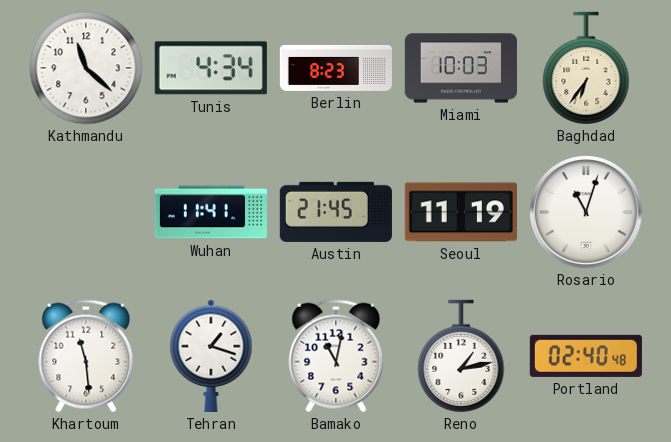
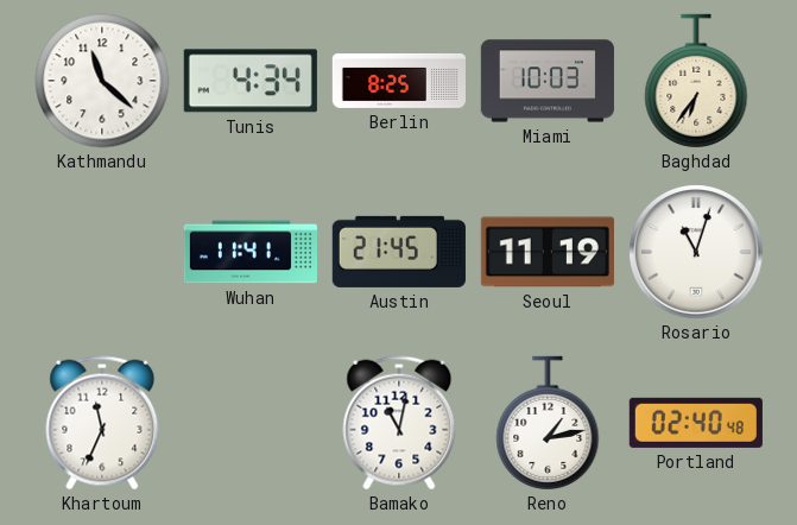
Berlin: 8:23 -> 8:25 (398, 81)
Khartoum: 11:29 -> 11:34 (102, 423)
Tehran: 1:18 -> none (211, 356)
